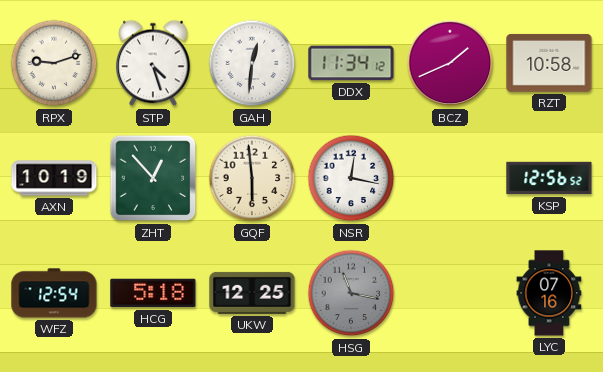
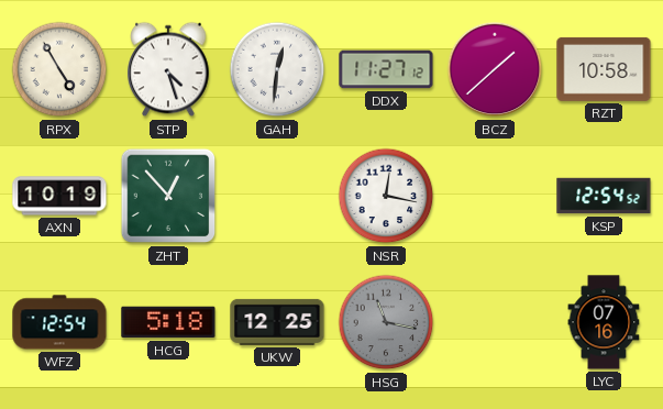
RPX: 9:12 -> 4:55 (59, 69)
DDX: 11:34 -> 11:27 (386, 69)
BCZ: 1:41 -> 1:38 (495, 69)
GQF: 5:59 -> none (252, 178)
KSP: 12:56 -> 12:54 (604, 196)
